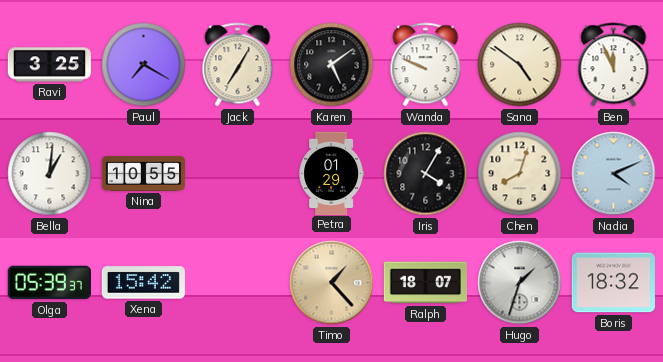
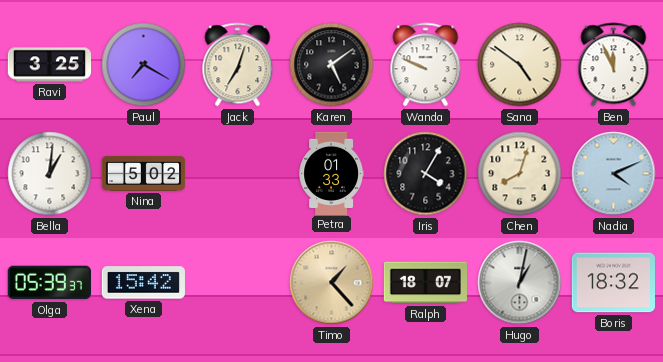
Jack: 7:05 -> 7:03 (238, 65)
Nina: 10:55 -> 5:02 (144, 173)
Petra: 01:29 -> 01:33 (331, 173)
Hugo: 1:33 -> 1:02 (520, 283)
